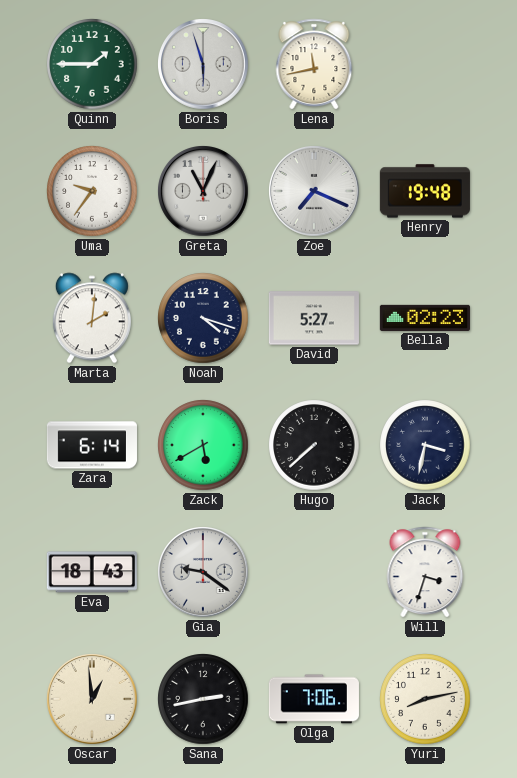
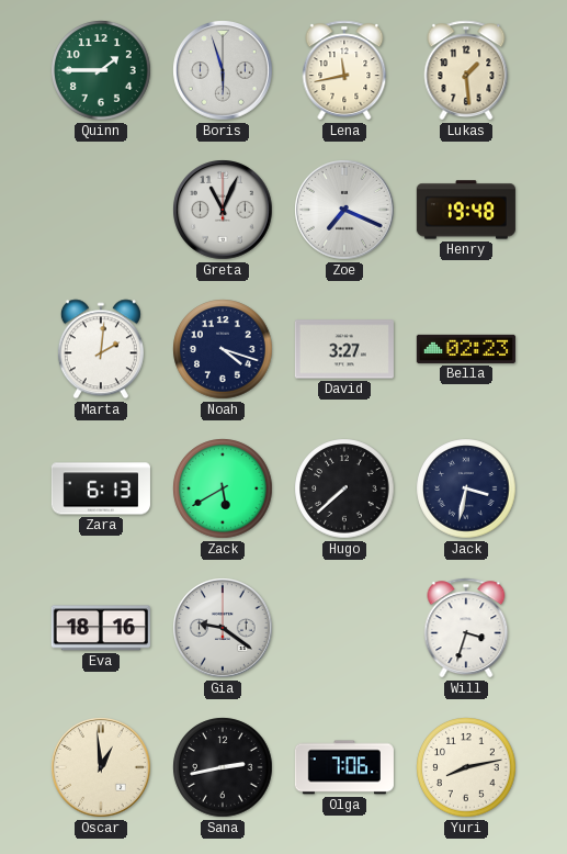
Lukas: none -> 1:29 (466, 70)
Uma: 9:36 -> none (92, 191)
David: 5:27 -> 3:27 (344, 349)
Zara: 6:14 -> 6:13 (101, 488)
Eva: 18:43 -> 18:16 (101, 628)
